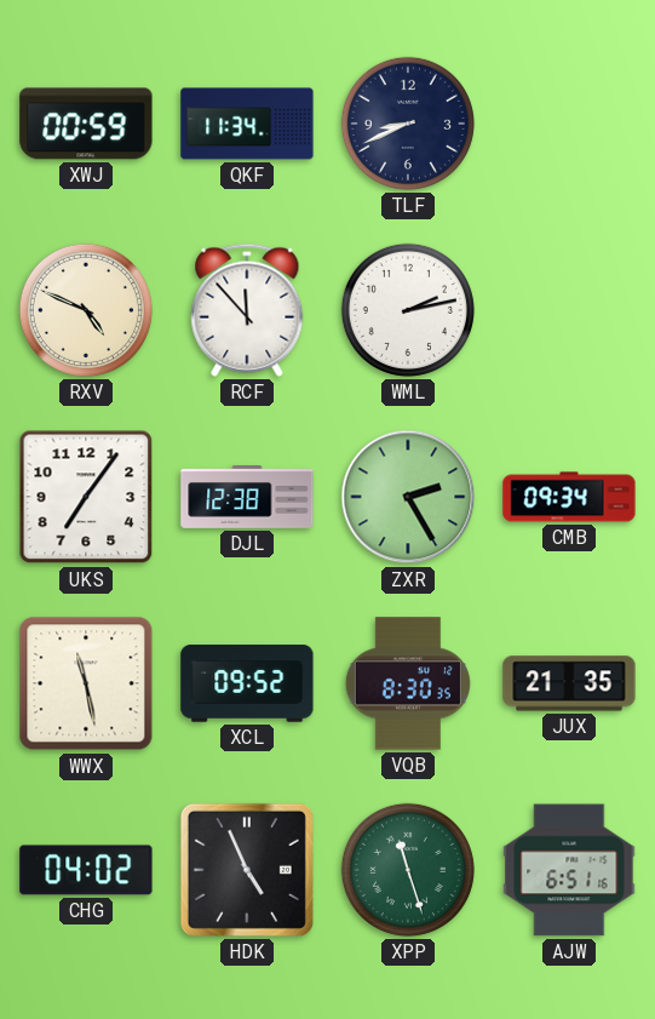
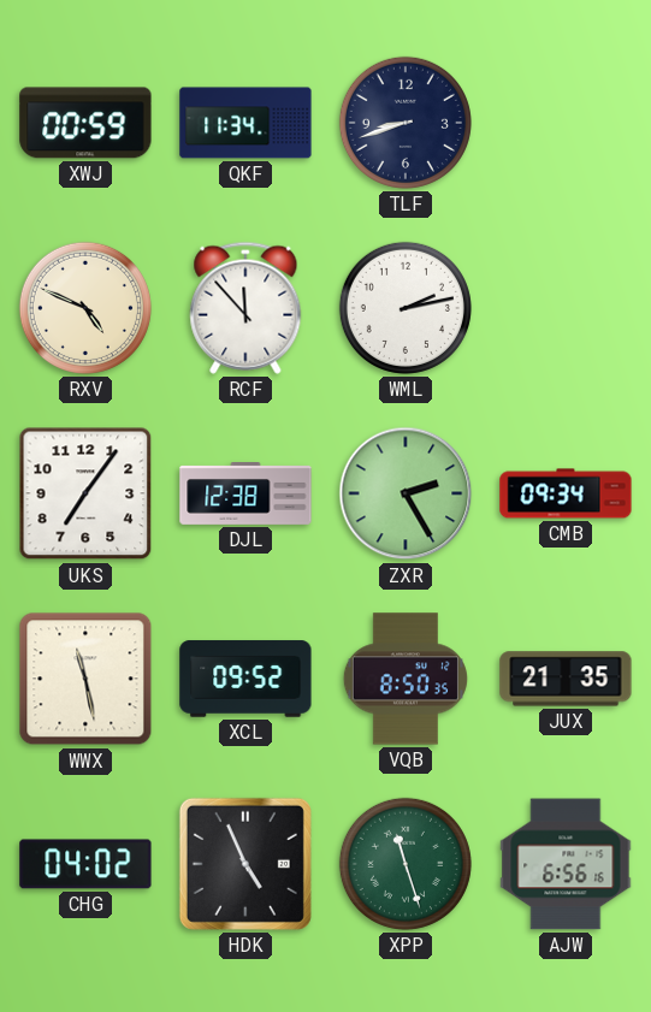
TLF: 8:41 -> 8:42 (406, 123)
VQB: 8:30 -> 8:50 (406, 679)
AJW: 6:51 -> 6:56 (566, 864)
